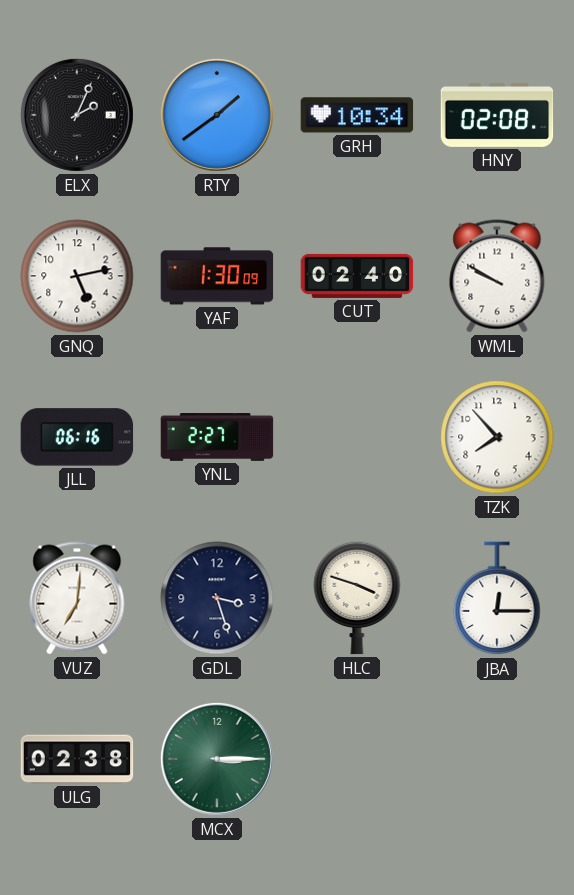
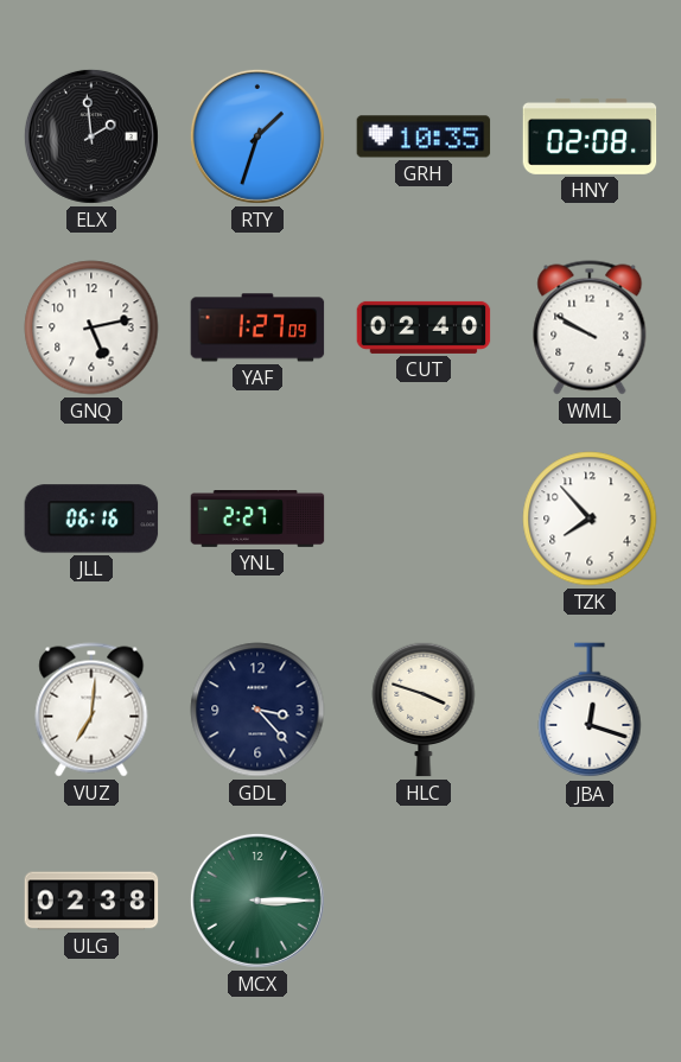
ELX: 2:04 -> 1:59 (91, 136)
RTY: 1:39 -> 1:33 (257, 136)
GRH: 10:34 -> 10:35 (424, 136)
YAF: 1:30 -> 1:27 (257, 327)
GDL: 3:27 -> 3:23 (257, 710)
JBA: 12:15 -> 12:18 (590, 711)
